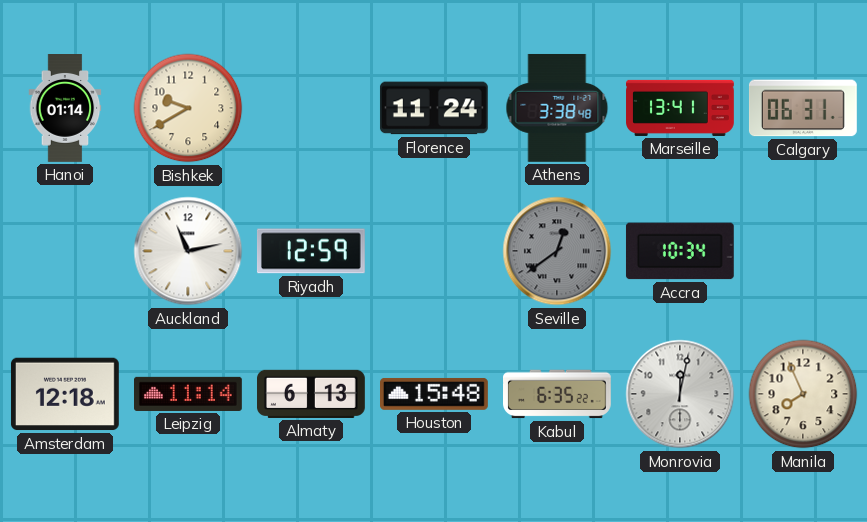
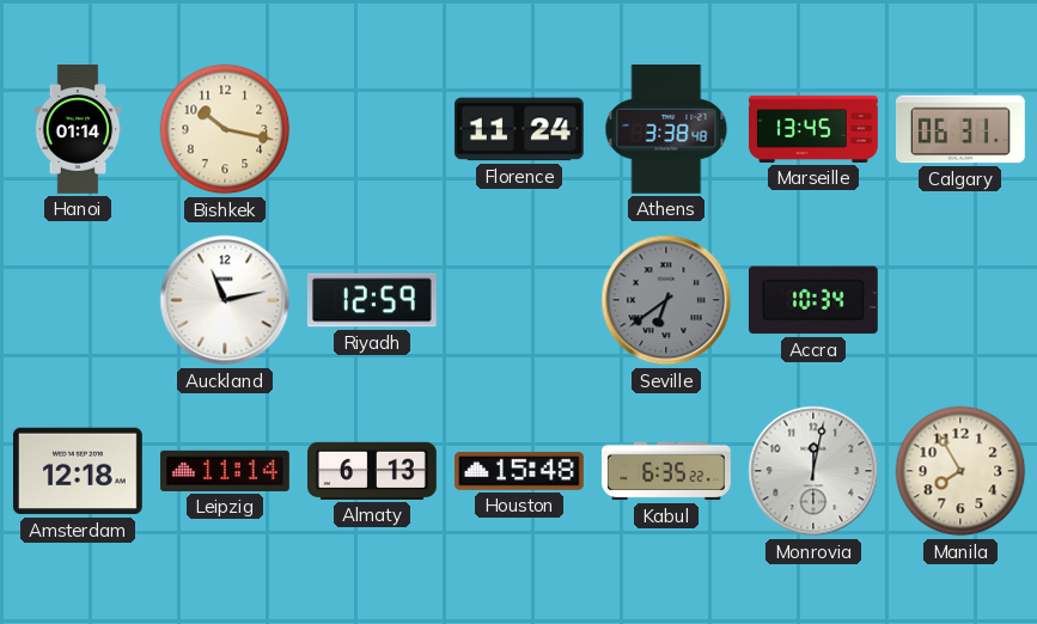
Bishkek: 9:40 -> 10:17 (225, 129)
Marseille: 13:41 -> 13:45 (813, 129)
Seville: 12:39 -> 6:39 (666, 300)
Manila: 7:56 -> 7:55 (960, 471)
